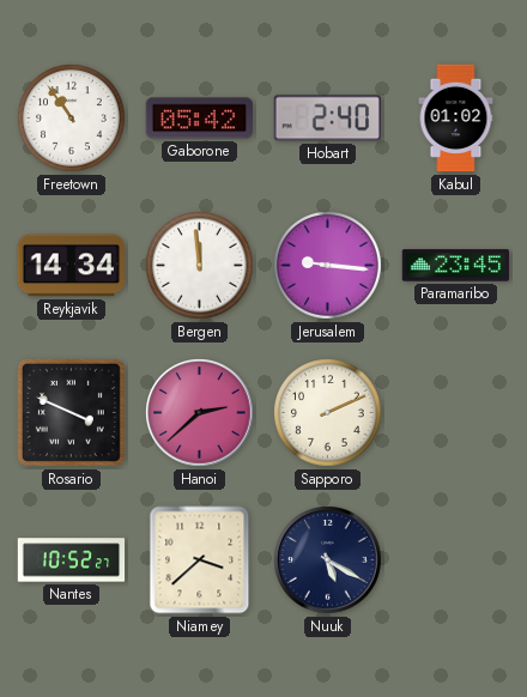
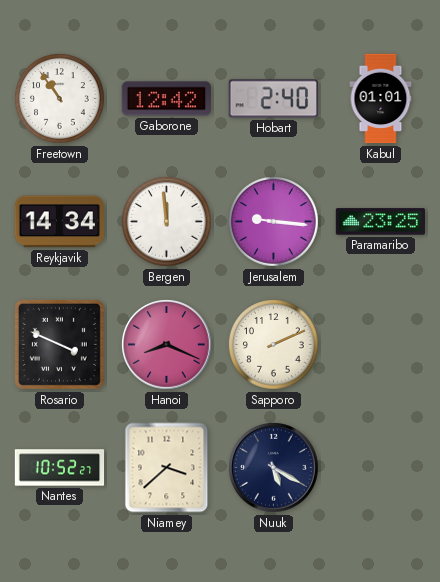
Gaborone: 05:42 -> 12:42 (166, 99)
Kabul: 01:02 -> 01:01 (381, 99)
Paramaribo: 23:45 -> 23:25 (381, 222)
Hanoi: 2:38 -> 8:19 (167, 345)
